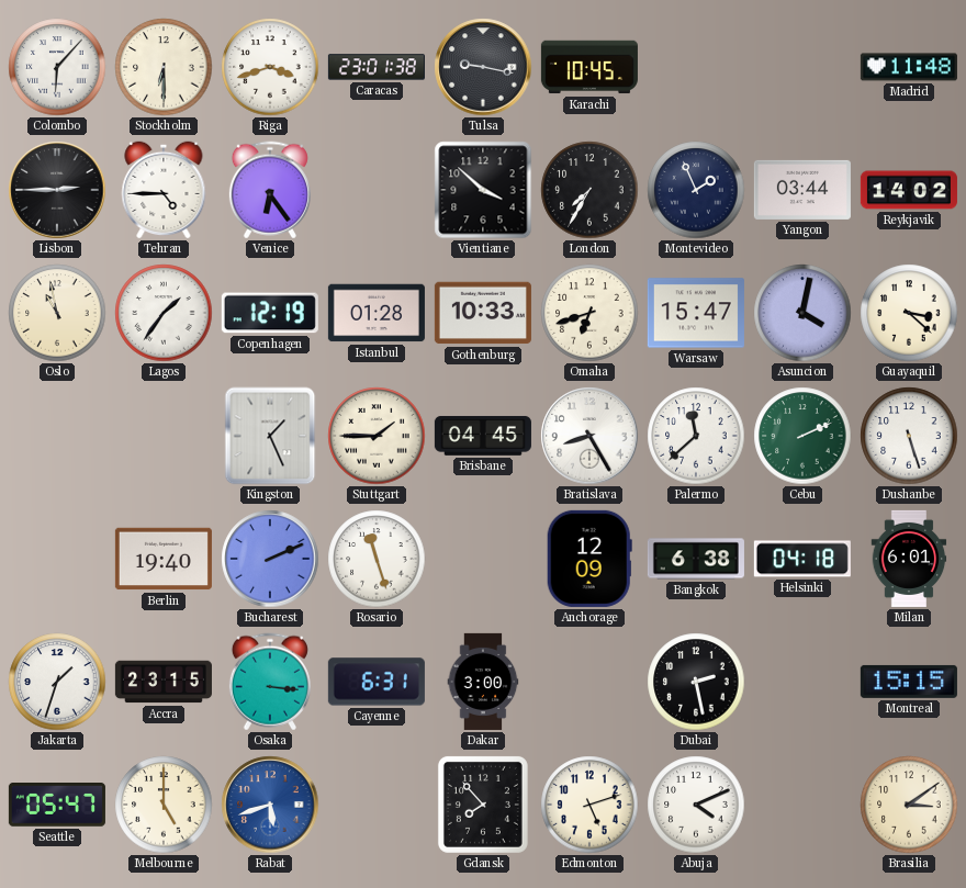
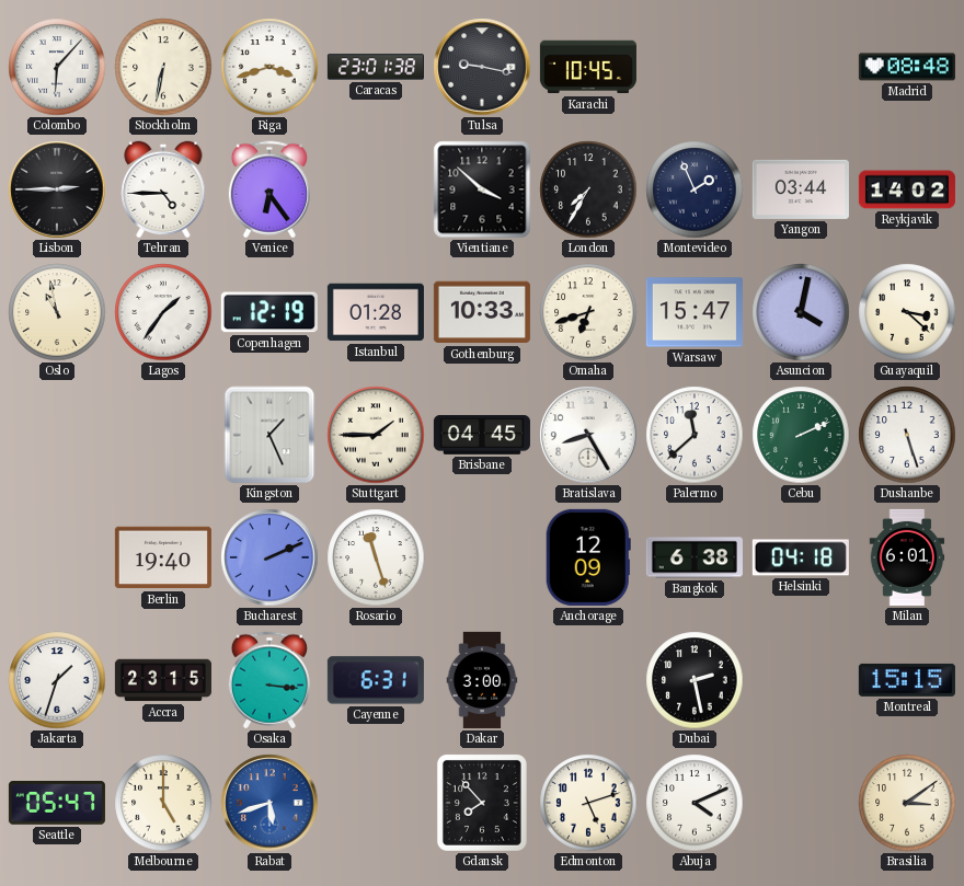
Stockholm: 6:30 -> 6:32 (163, 67)
Madrid: 11:48 -> 08:48 (907, 67)
